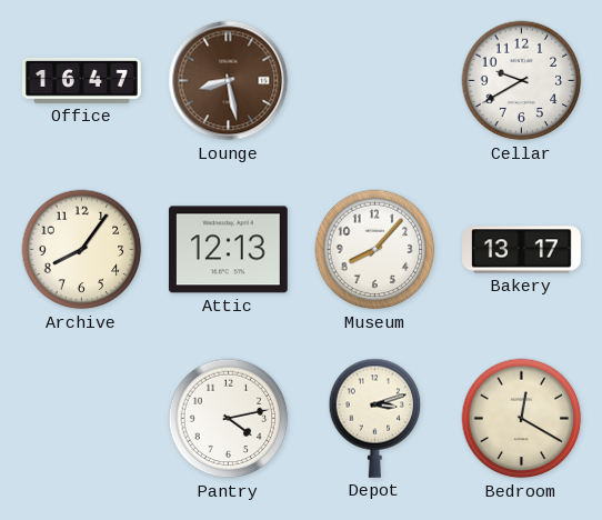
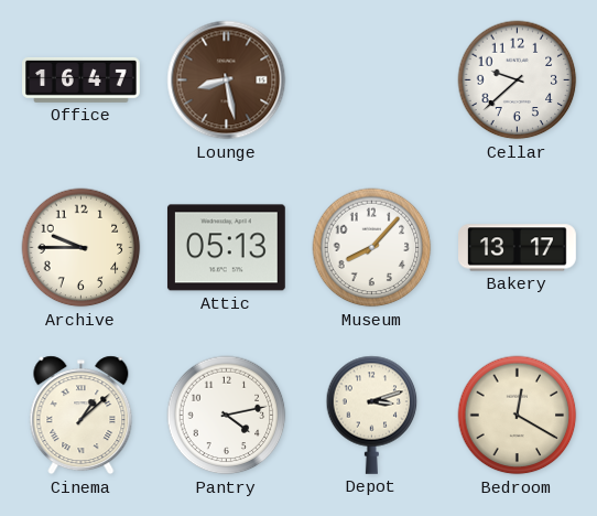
Cellar: 9:40 -> 9:38 (518, 80)
Archive: 8:06 -> 9:45 (82, 248)
Attic: 12:13 -> 05:13 (226, 248)
Cinema: none -> 1:08 (82, 416)
